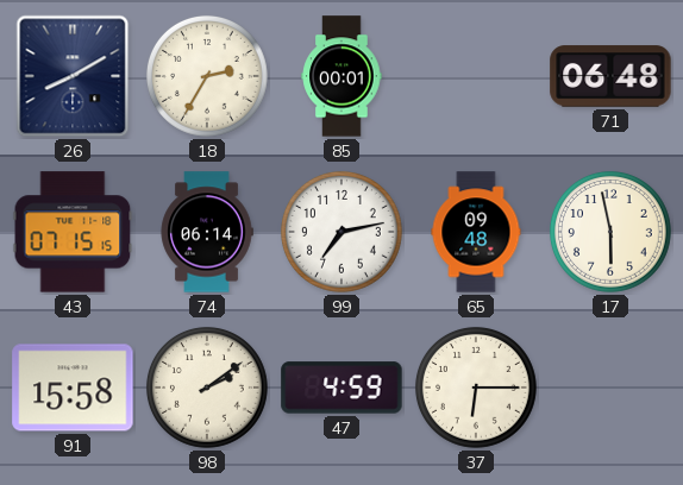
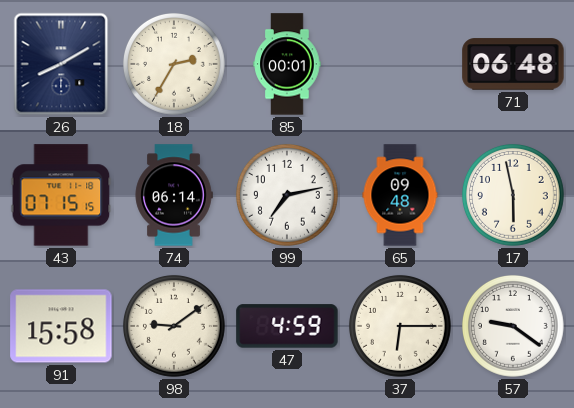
98: 2:09 -> 9:09 (174, 326)
57: none -> 9:21 (513, 326)
